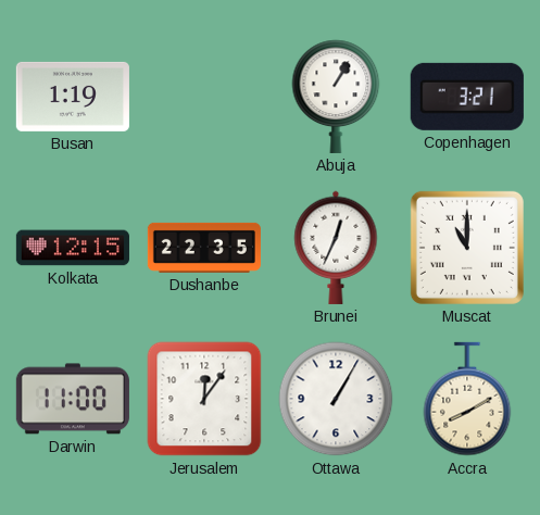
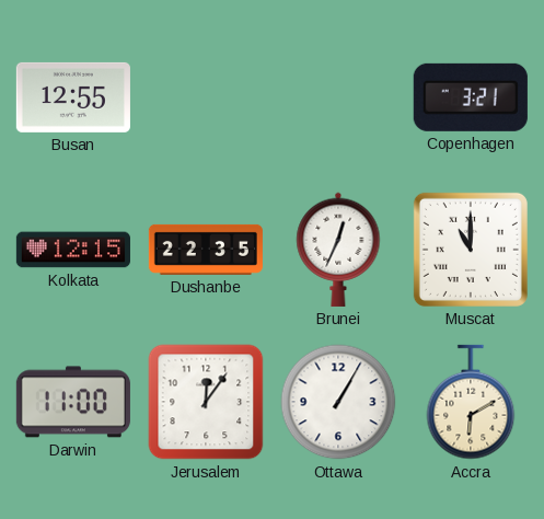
Busan: 1:19 -> 12:55 (73, 97)
Abuja: 1:05 -> none (336, 97)
Accra: 8:10 -> 6:10 (471, 402)
